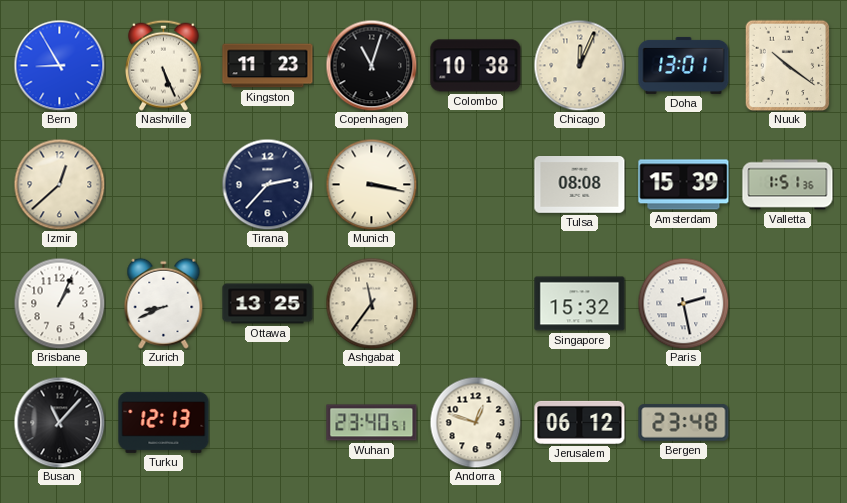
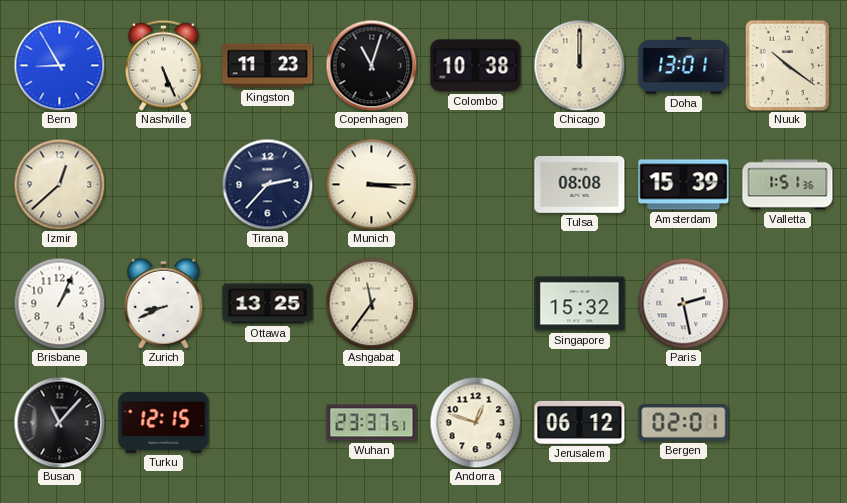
Chicago: 12:04 -> 12:00 (579, 65)
Munich: 3:17 -> 3:15 (371, 184)
Turku: 12:13 -> 12:15 (164, 422)
Wuhan: 23:40 -> 23:37 (372, 423)
Bergen: 23:48 -> 02:01 (684, 423)
